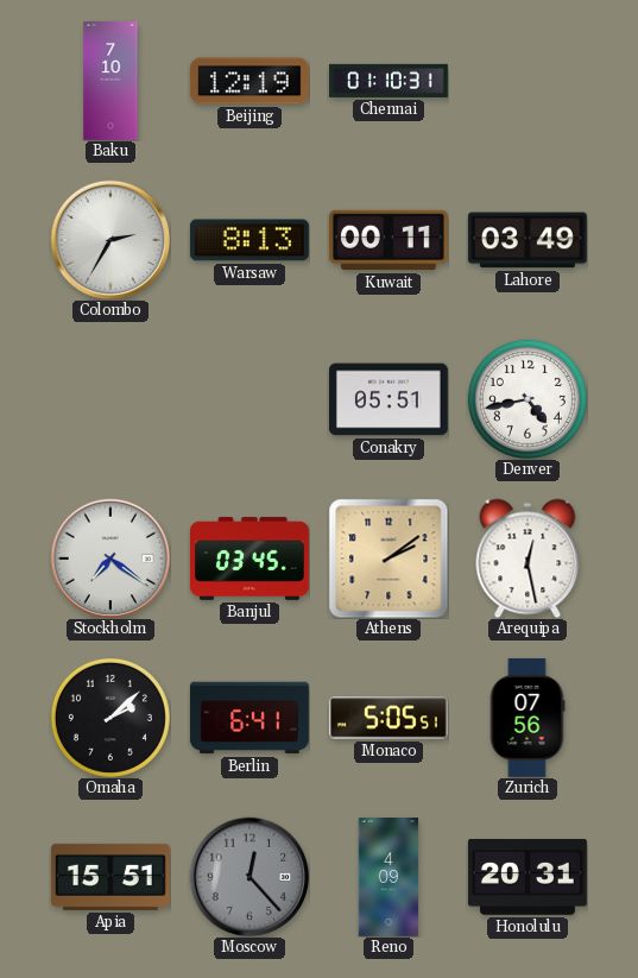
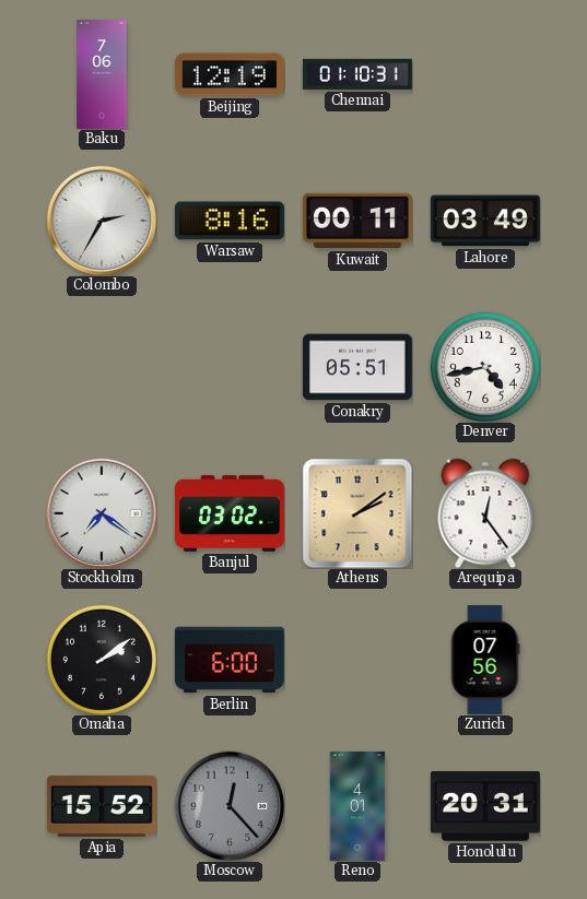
Baku: 7:10 -> 7:06 (102, 75)
Warsaw: 8:13 -> 8:16 (230, 221)
Banjul: 03:45 -> 03:02 (231, 513)
Arequipa: 12:28 -> 12:24 (485, 513)
Omaha: 2:08 -> 2:09 (102, 660)
Berlin: 6:41 -> 6:00 (230, 660)
Monaco: 5:05 -> none (389, 718)
Apia: 15:51 -> 15:52 (102, 806)
Reno: 4:09 -> 4:01 (357, 807)
